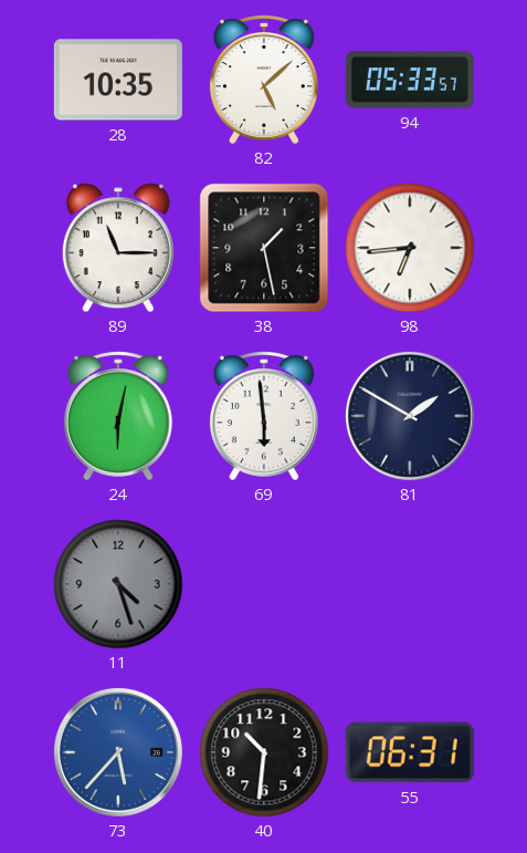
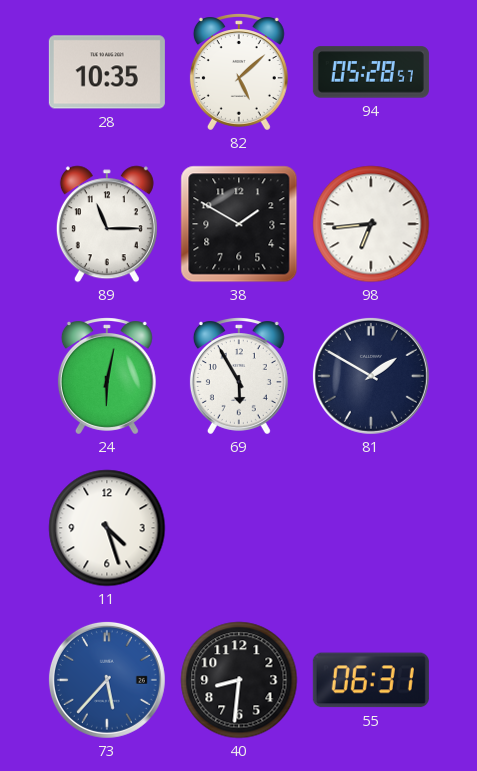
94: 05:33 -> 05:28 (371, 72)
38: 1:28 -> 1:50 (239, 224)
69: 5:59 -> 5:55 (239, 376)
11 dial: grey -> white (107, 528)
40: 10:31 -> 8:31 (239, 680)
